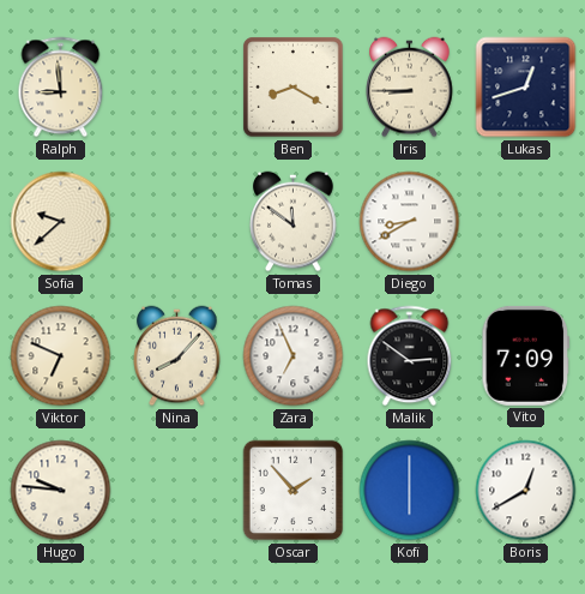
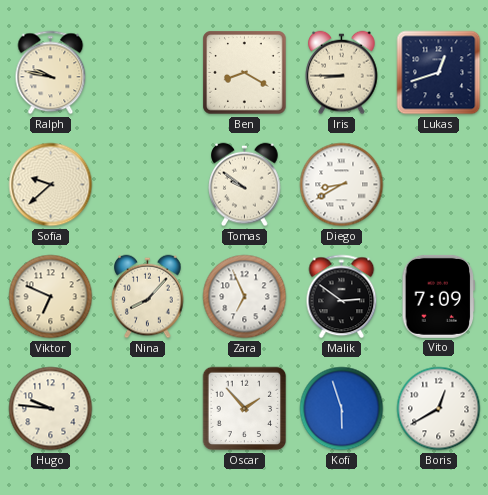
Ralph: 8:59 -> 9:47 (51, 73)
Tomas: 11:51 -> 9:51 (245, 185)
Kofi: 6:00 -> 5:57 (342, 409)
